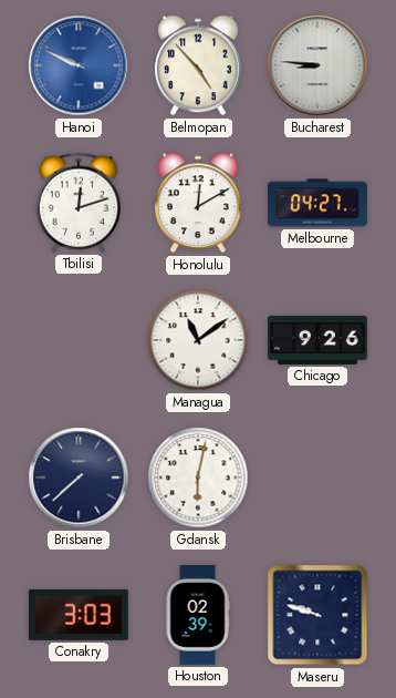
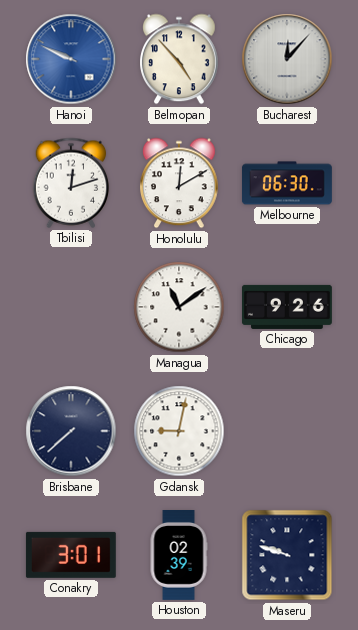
Bucharest: 8:46 -> 12:07 (287, 59)
Melbourne: 04:27 -> 06:30 (287, 183)
Gdansk: 6:02 -> 9:02 (179, 431)
Conakry: 3:03 -> 3:01 (71, 555)
